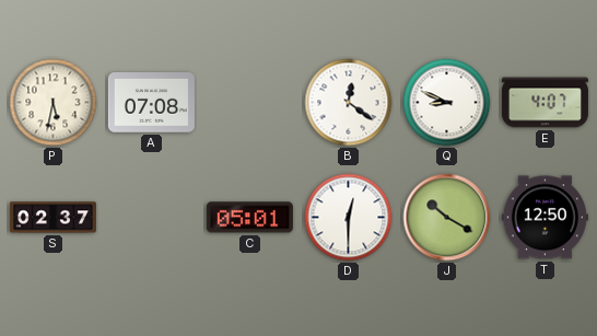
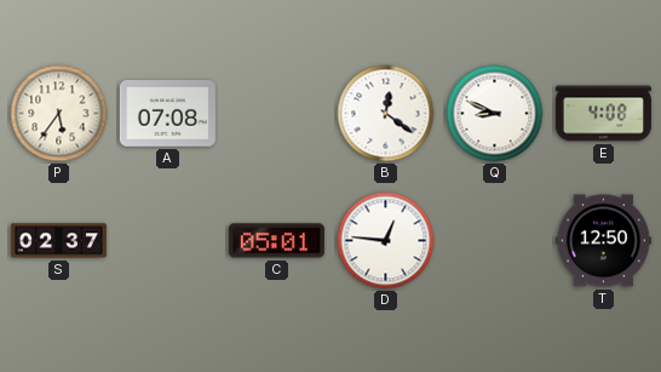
P: 5:32 -> 5:36 (59, 114)
E: 4:07 -> 4:08 (603, 114)
D: 12:30 -> 12:46 (386, 241)
J: 10:20 -> none (447, 218)
